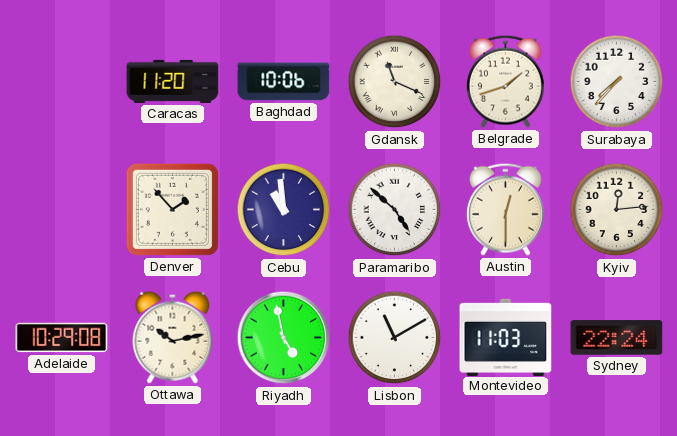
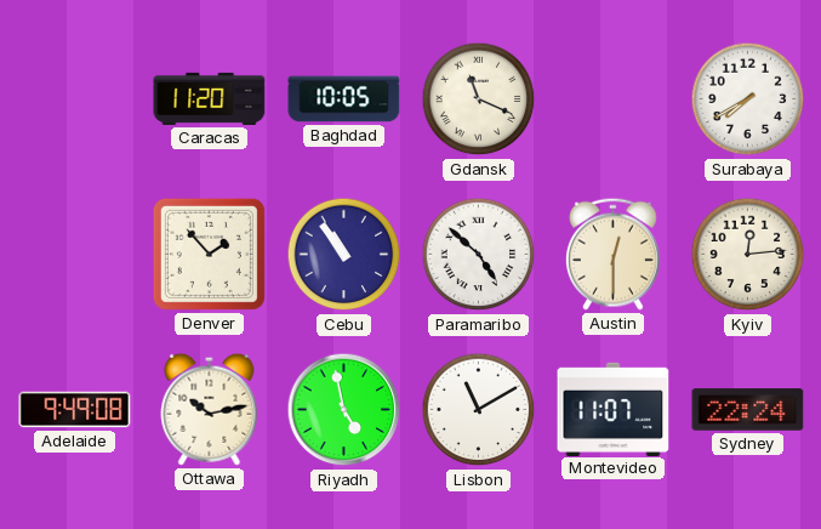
Baghdad: 10:06 -> 10:05 (344, 99)
Belgrade: 1:42 -> none (505, 81)
Surabaya: 7:37 -> 7:40 (748, 99)
Cebu: 10:59 -> 10:54 (344, 255)
Adelaide: 10:29 -> 9:49 (75, 410)
Montevideo: 11:03 -> 11:07 (614, 409)
